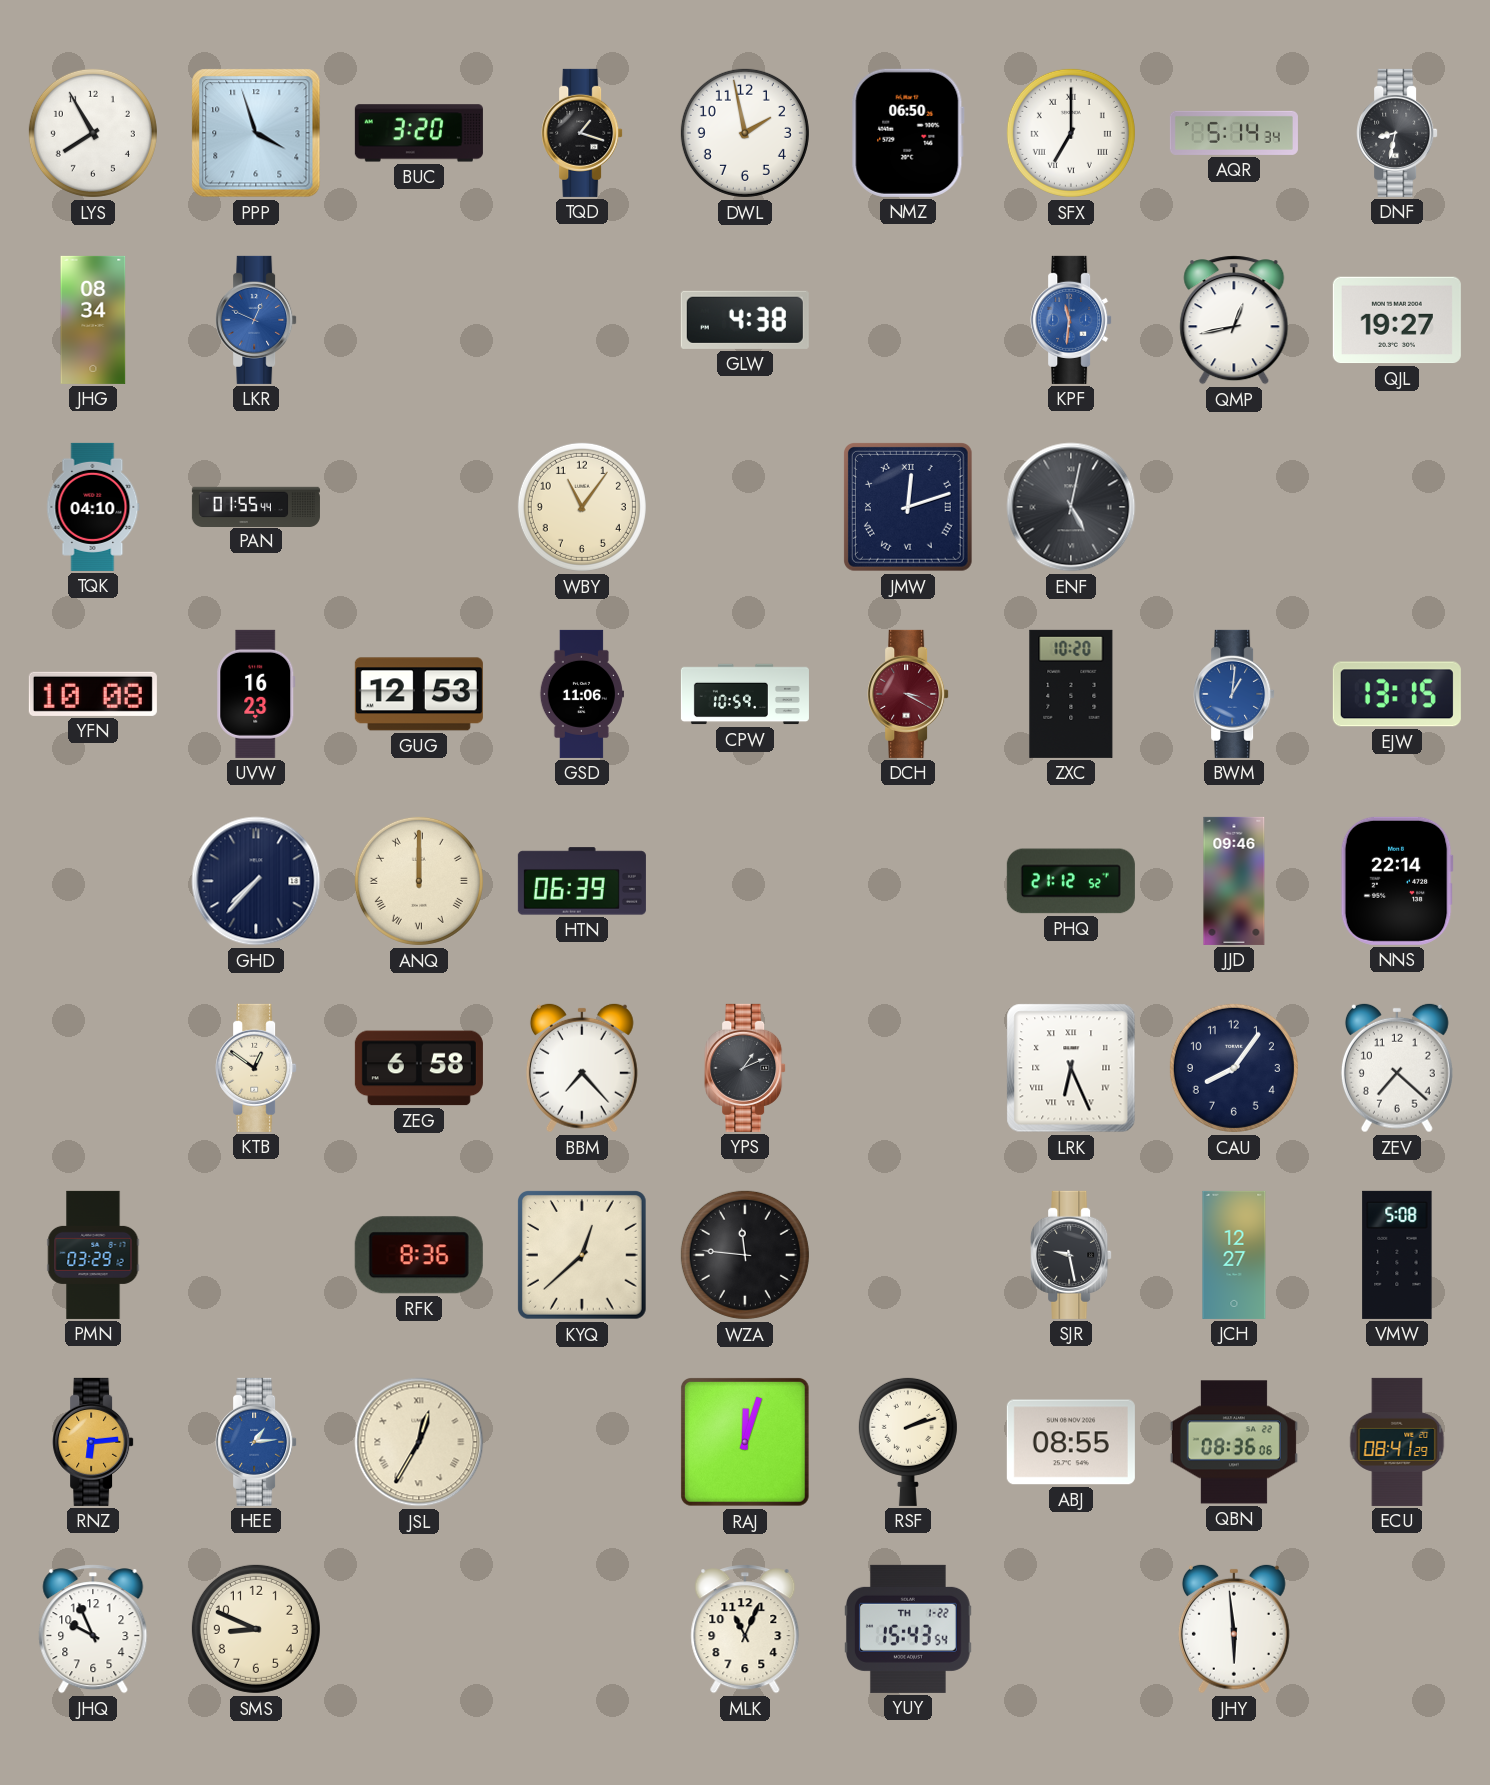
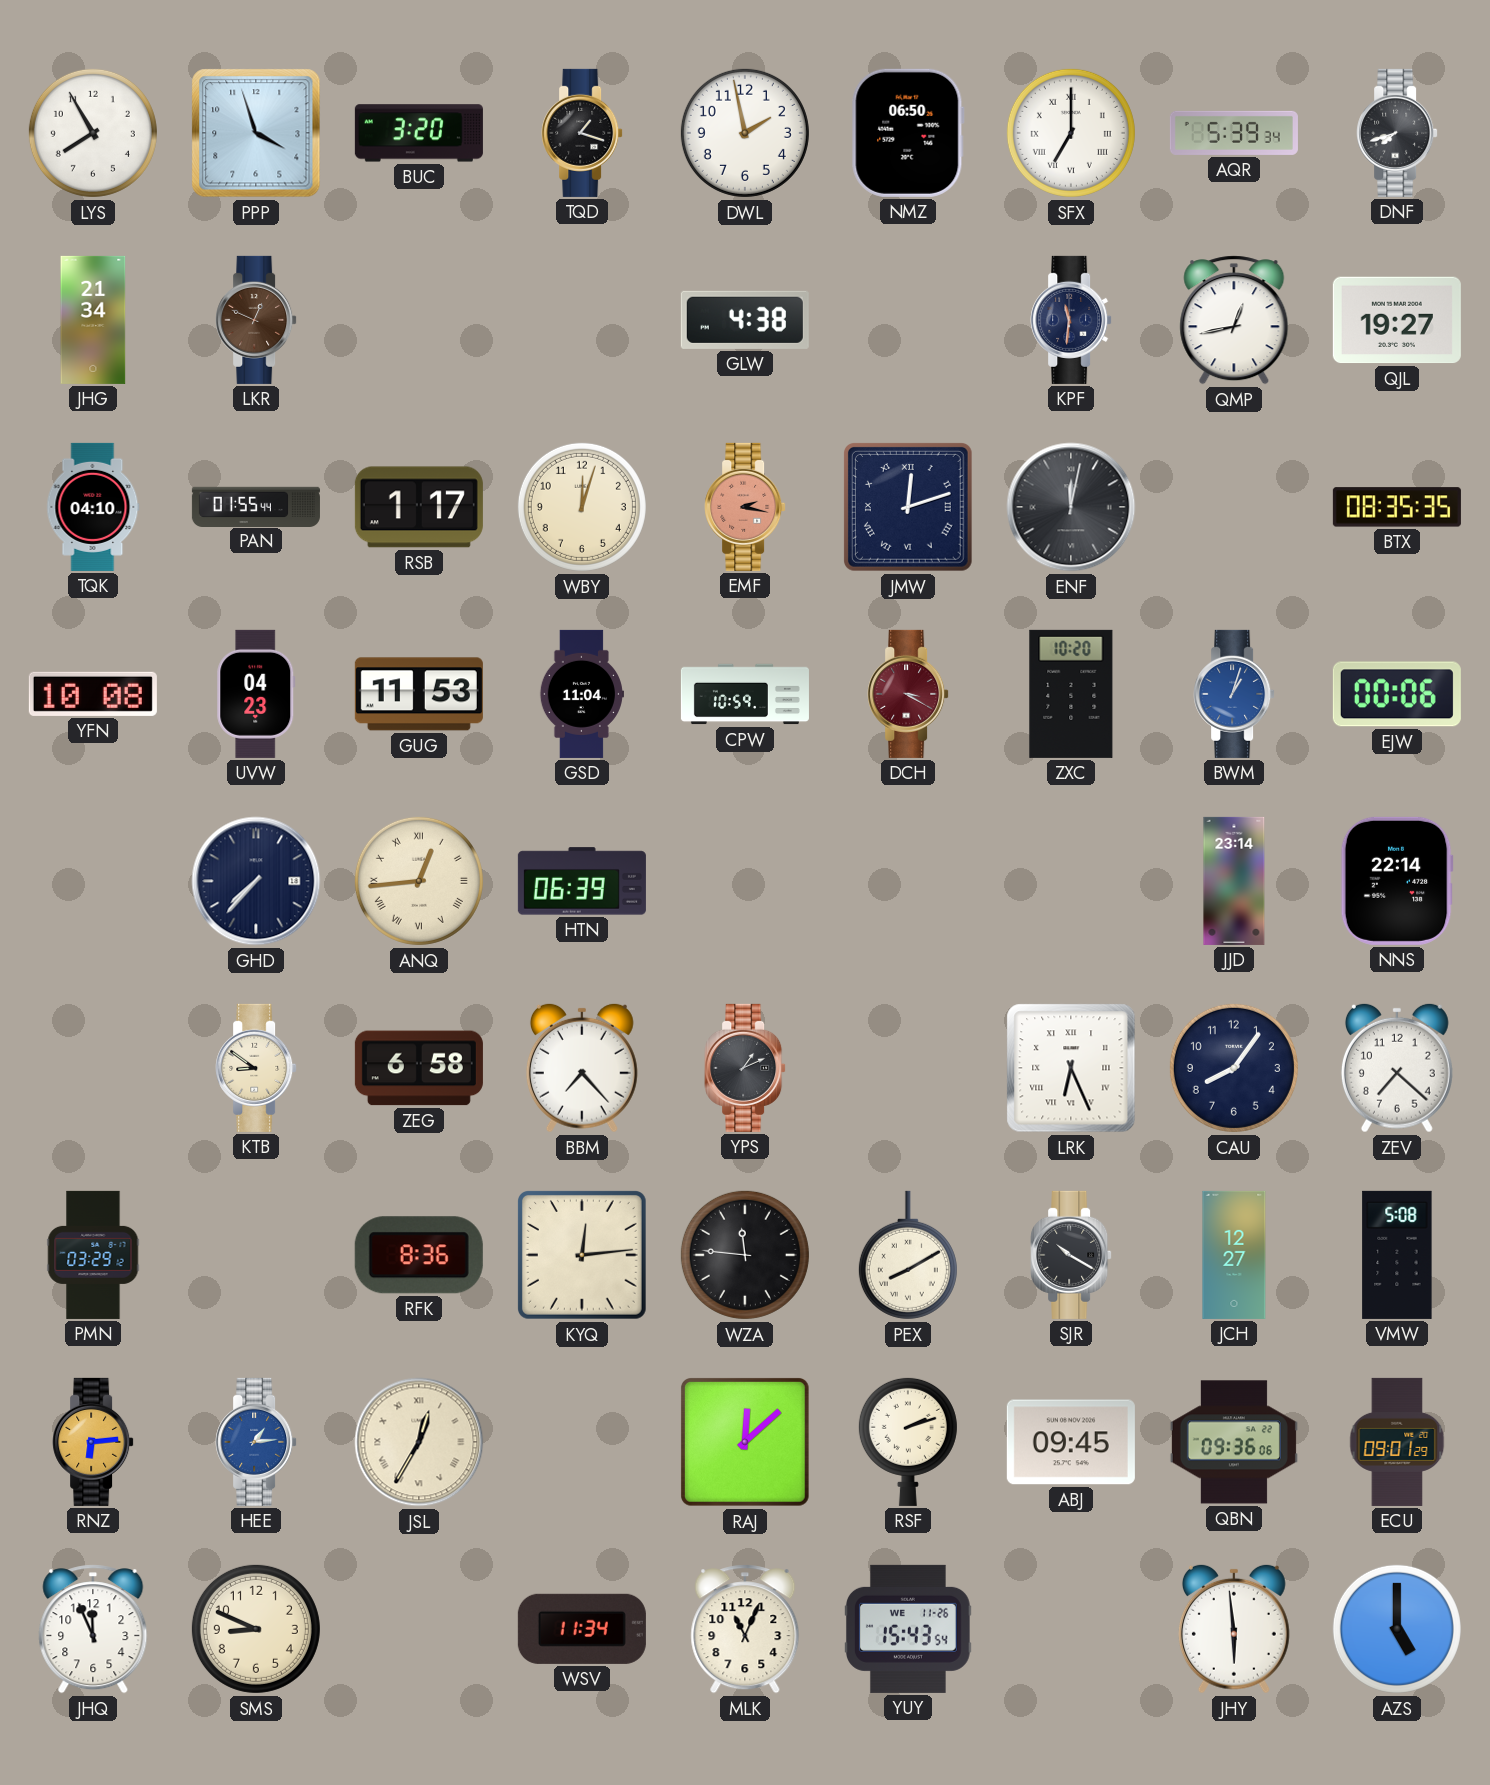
AQR: 5:14 -> 5:39 (1234, 133)
DNF: 8:32 -> 7:42 (1397, 133)
JHG: 08:34 -> 21:34 (93, 320)
LKR dial: blue -> brown (256, 320)
KPF dial: blue -> navy (1071, 320)
RSB: none -> 1:17 (419, 507)
WBY: 11:06 -> 12:03 (582, 507)
EMF: none -> 2:17 (745, 507)
ENF: 5:02 -> 12:02 (1071, 507)
BTX: none -> 08:35 (1397, 507)
UVW: 16:23 -> 04:23 (256, 694)
GUG: 12:53 -> 11:53 (419, 694)
GSD: 11:06 -> 11:04 (582, 694)
BWM: 1:01 -> 1:03 (1234, 694)
EJW: 13:15 -> 00:06 (1397, 694)
ANQ: 12:00 -> 12:44 (419, 881)
PHQ: 21:12 -> none (1071, 881)
JJD: 09:46 -> 23:14 (1234, 881)
KTB: 12:51 -> 8:51 (256, 1068)
KYQ: 12:38 -> 12:14 (582, 1255)
PEX: none -> 8:10 (908, 1255)
SJR: 9:28 -> 10:20 (1071, 1255)
RAJ: 12:03 -> 12:08 (745, 1442)
ABJ: 08:55 -> 09:45 (1071, 1442)
QBN: 08:36 -> 09:36 (1234, 1442)
ECU: 08:41 -> 09:01 (1397, 1442)
JHQ: 9:56 -> 11:56 (93, 1629)
WSV: none -> 11:34 (582, 1629)
YUY date: TH 1-22 -> WE 11-26 (908, 1629)
AZS: none -> 5:00 (1397, 1629)
